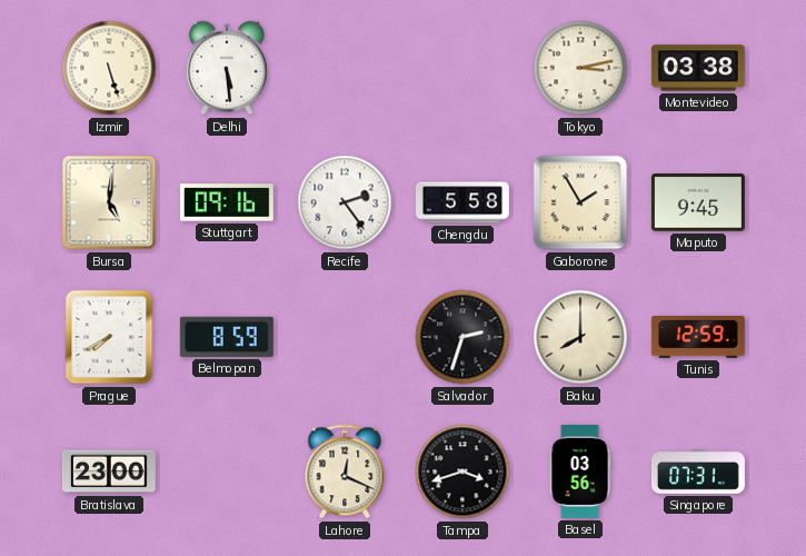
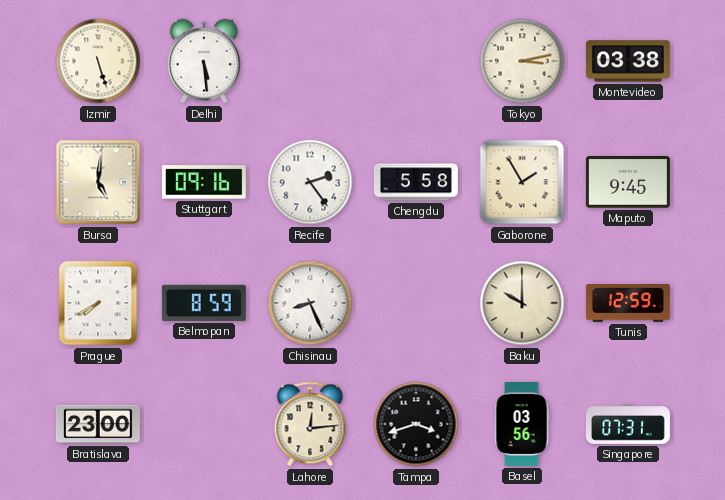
Chisinau: none -> 8:26 (310, 303)
Salvador: 2:33 -> none (462, 337)
Baku: 8:00 -> 10:00 (522, 303)
Lahore: 12:19 -> 12:14 (310, 424)
